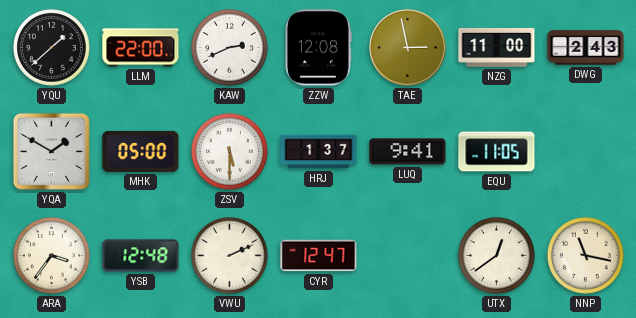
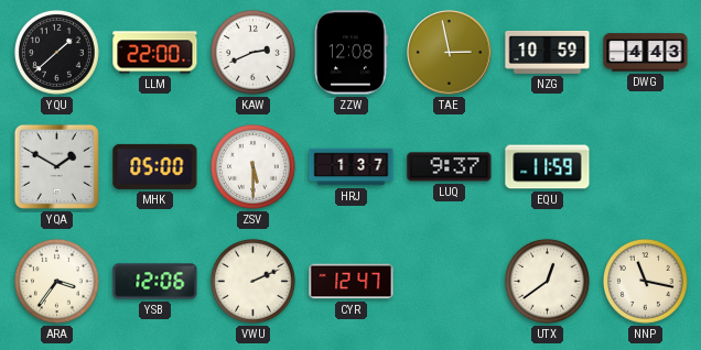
NZG: 11:00 -> 10:59 (548, 52)
DWG: 2:43 -> 4:43 (646, 53)
LUQ: 9:41 -> 9:37 (450, 167)
EQU: 11:05 -> 11:59 (548, 167)
YSB: 12:48 -> 12:06 (155, 282)
